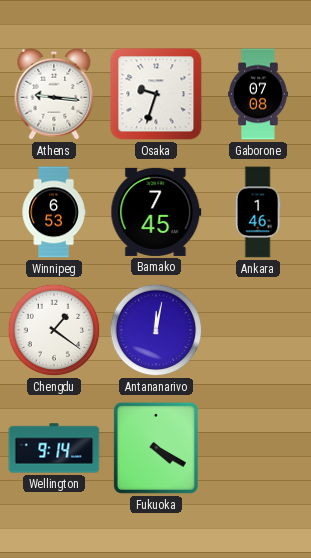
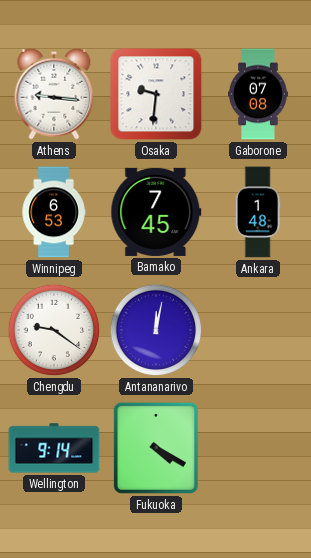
Osaka: 9:33 -> 9:31 (156, 94)
Ankara: 1:46 -> 1:48 (258, 212)
Chengdu: 1:21 -> 9:21 (54, 330)
